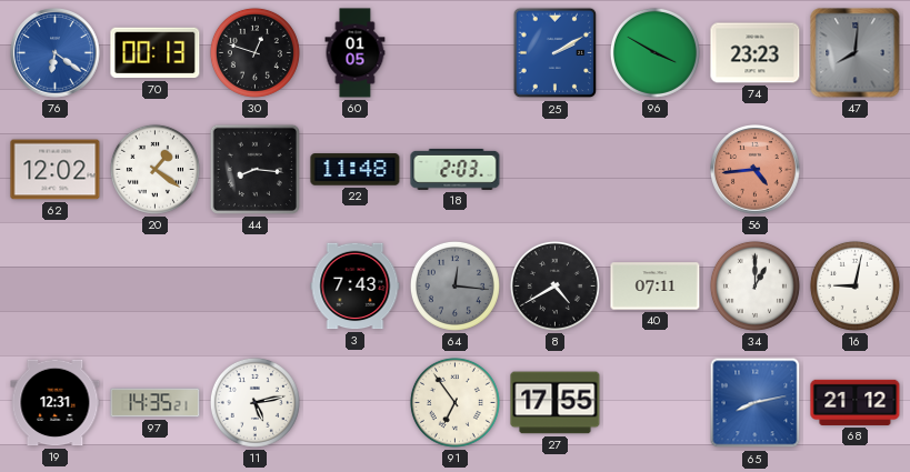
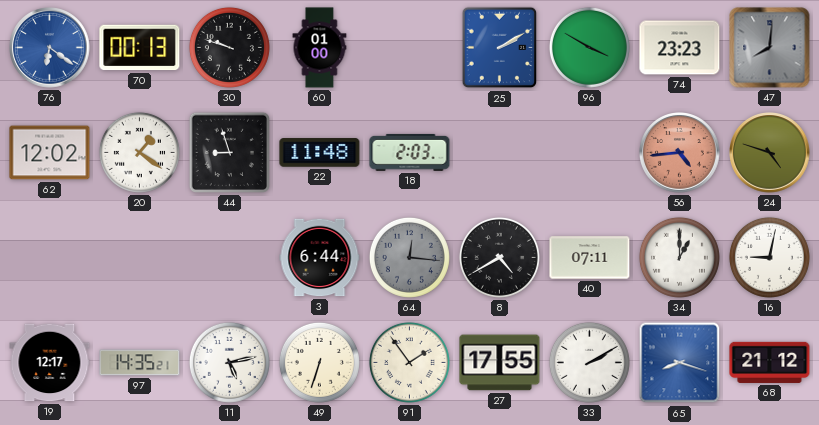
30: 12:48 -> 9:48 (229, 47)
60: 01:05 -> 01:00 (320, 48)
44: 8:16 -> 8:57 (229, 152)
24: none -> 4:48 (770, 153)
3: 7:43 -> 6:44 (320, 258)
19: 12:31 -> 12:17 (50, 363)
49: none -> 6:33 (319, 362)
91: 6:54 -> 1:54 (409, 362)
33: none -> 2:10 (589, 362)
65: 8:13 -> 8:18 (680, 363)
